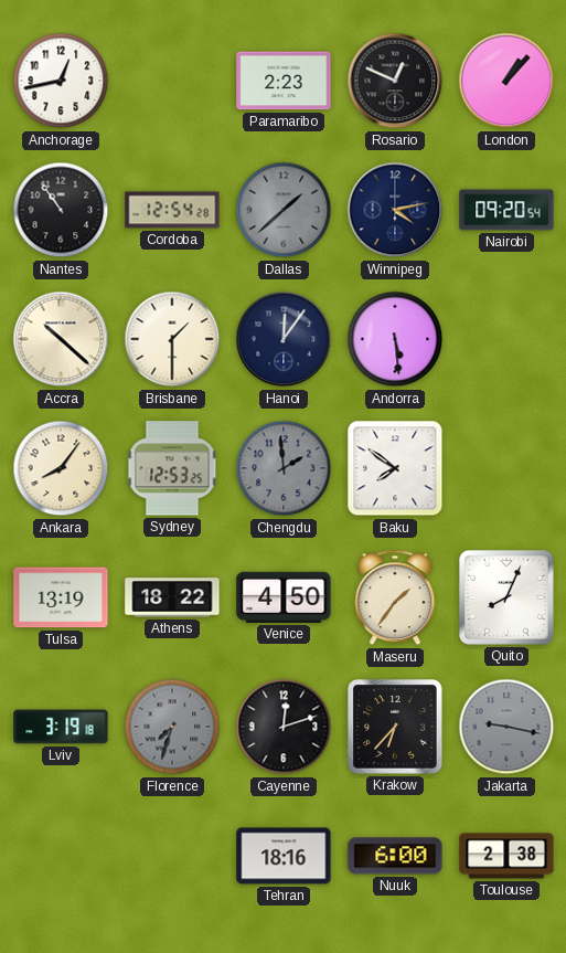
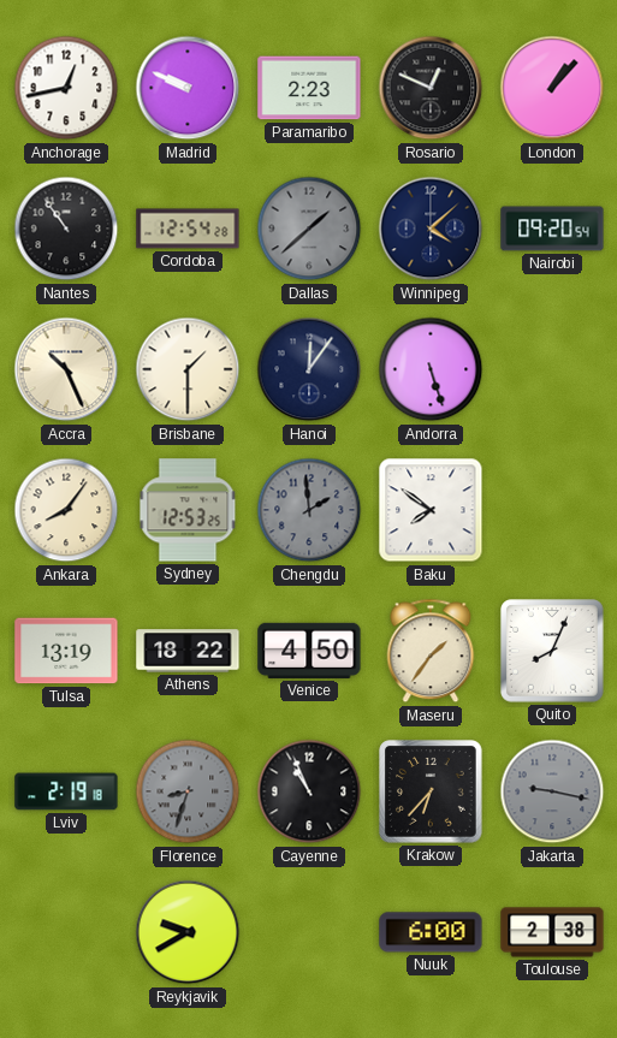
Madrid: none -> 9:49 (188, 88)
Winnipeg: 4:13 -> 4:08 (431, 229)
Accra: 10:22 -> 10:26 (66, 369)
Andorra: 5:29 -> 5:27 (431, 369)
Lviv: 3:19 -> 2:19 (66, 791)
Florence: 7:33 -> 8:33 (188, 791)
Cayenne: 12:12 -> 10:56 (309, 791)
Reykjavik: none -> 9:40 (188, 932)
Tehran: 18:16 -> none (284, 856)
